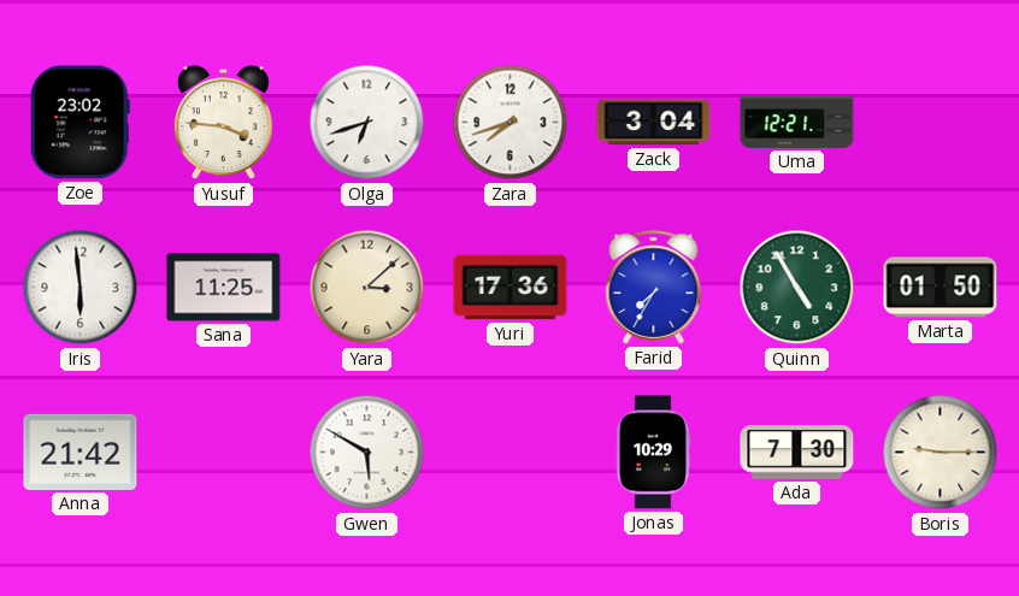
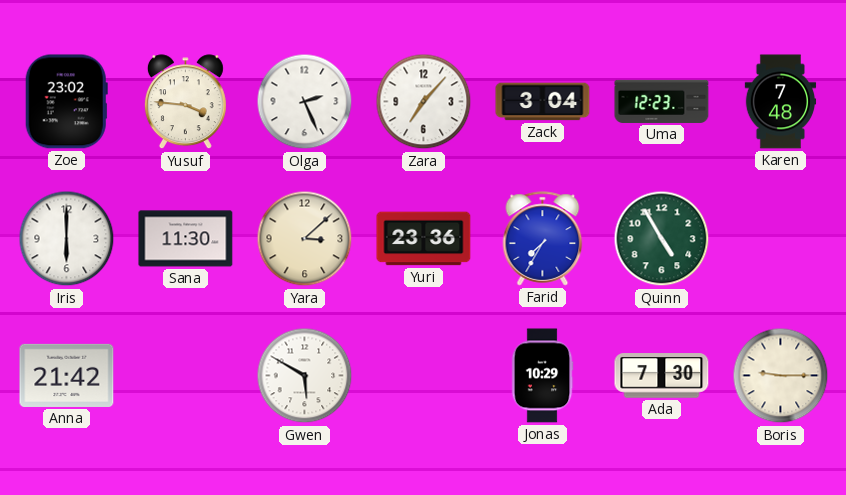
Olga: 6:42 -> 2:26 (305, 102)
Zara: 7:42 -> 7:07 (424, 102)
Uma: 12:21 -> 12:23 (662, 101)
Karen: none -> 7:48 (781, 102)
Iris: 5:59 -> 6:00 (67, 239)
Sana: 11:25 -> 11:30 (186, 239)
Yuri: 17:36 -> 23:36 (424, 239)
Marta: 01:50 -> none (941, 288)
